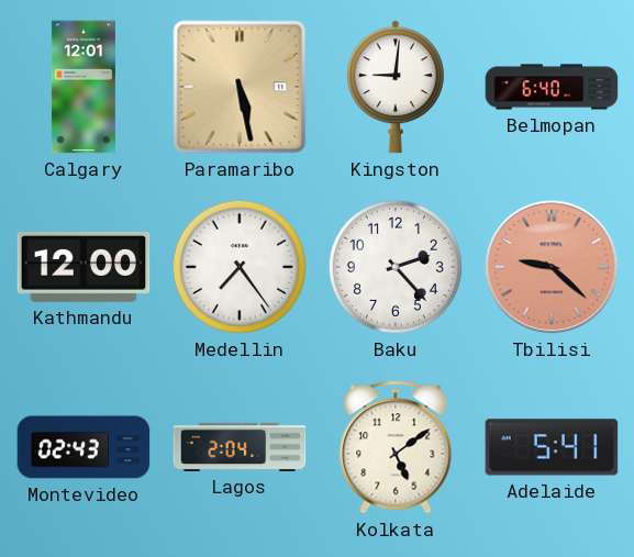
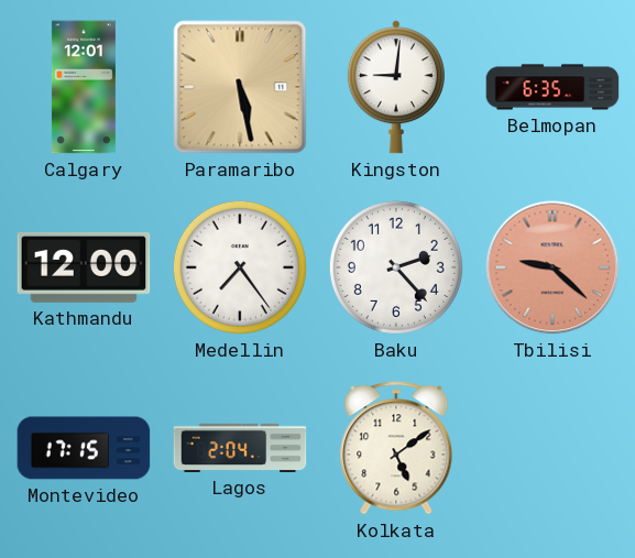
Belmopan: 6:40 -> 6:35 (552, 87)
Montevideo: 02:43 -> 17:15 (84, 448)
Adelaide: 5:41 -> none (552, 447)
